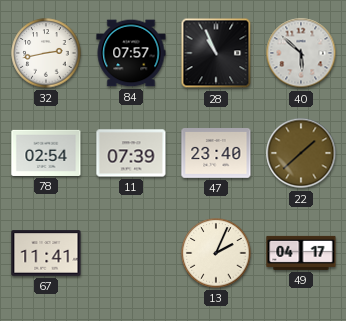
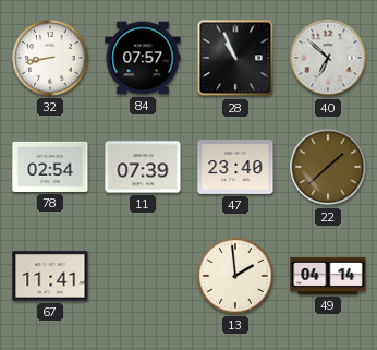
32: 2:43 -> 8:43 (50, 58)
40: 5:52 -> 6:52 (328, 58)
13: 2:04 -> 1:59 (235, 276)
49: 04:17 -> 04:14 (328, 276)
